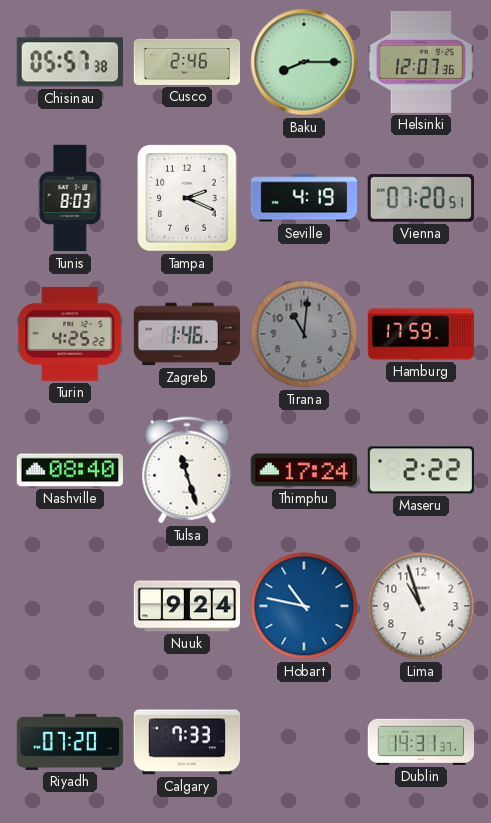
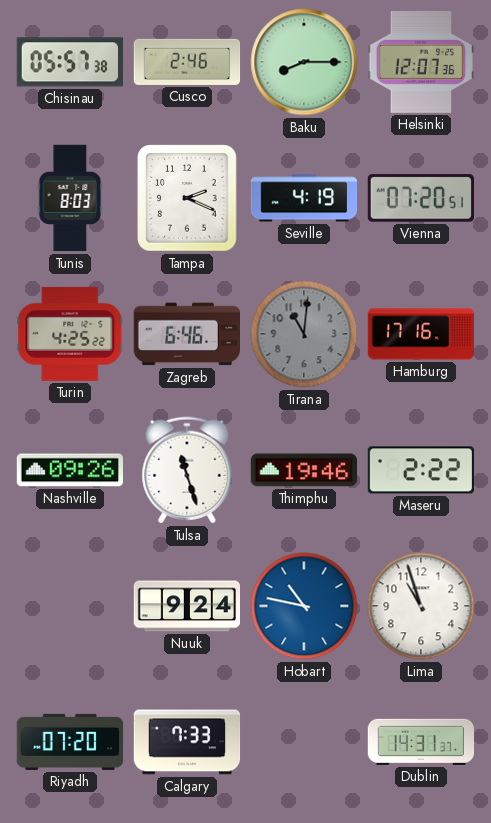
Zagreb: 1:46 -> 6:46 (186, 334)
Hamburg: 17:59 -> 17:16 (421, 334)
Nashville: 08:40 -> 09:26 (69, 470)
Thimphu: 17:24 -> 19:46 (303, 470)
